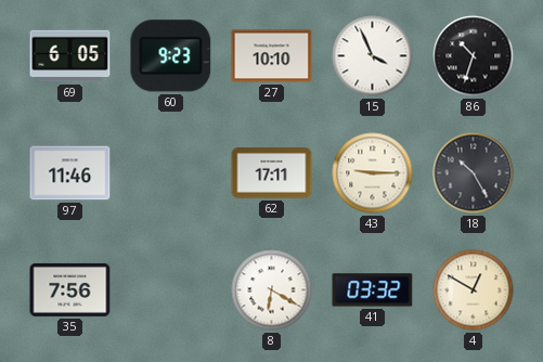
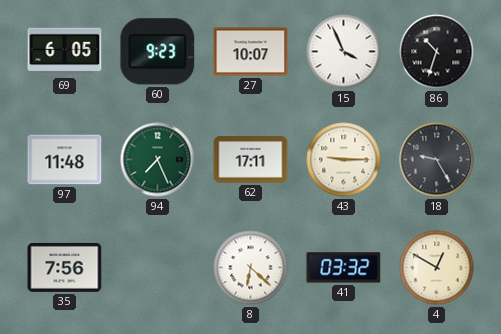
27: 10:10 -> 10:07 (251, 52)
97: 11:46 -> 11:48 (65, 160)
94: none -> 7:26 (158, 160)
18: 10:25 -> 9:25 (437, 160)
8: 6:20 -> 6:22 (251, 268)
